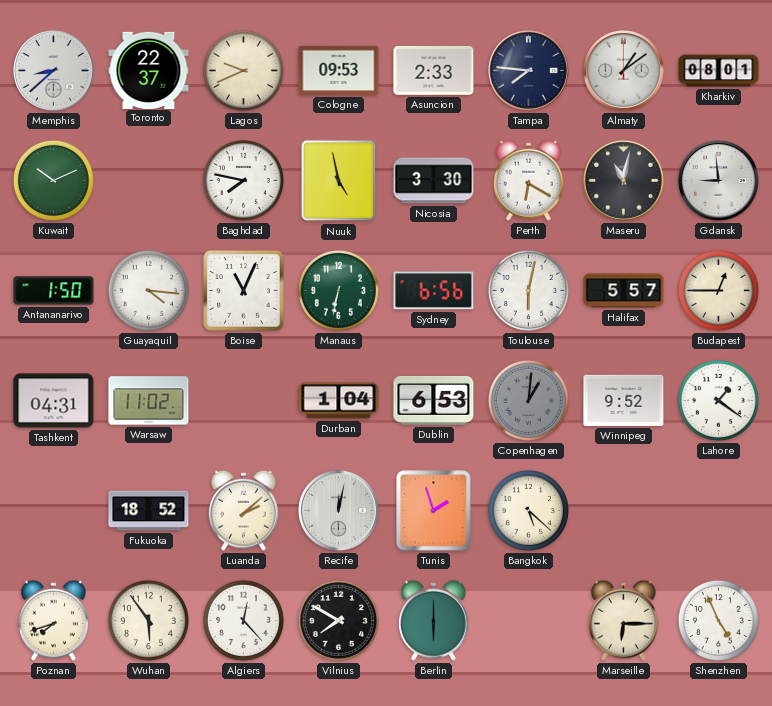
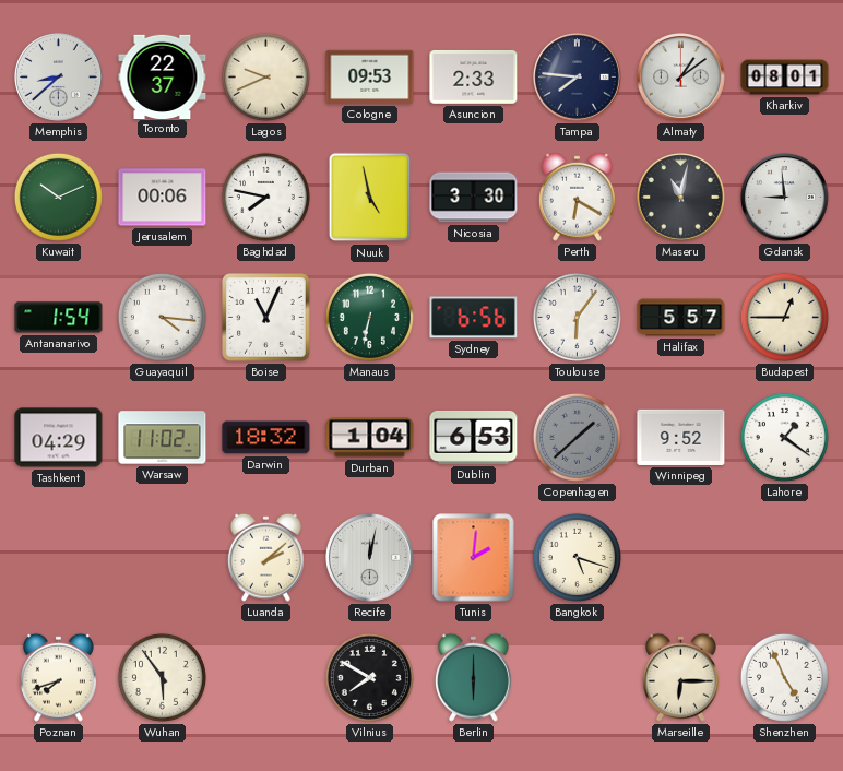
Jerusalem: none -> 00:06 (163, 198)
Antananarivo: 1:50 -> 1:54 (59, 318)
Toulouse: 6:02 -> 6:06 (577, 317)
Tashkent: 04:31 -> 04:29 (59, 438)
Darwin: none -> 18:32 (266, 438)
Copenhagen: 1:01 -> 1:38 (577, 437)
Fukuoka: 18:52 -> none (149, 511)
Tunis: 1:57 -> 2:01 (474, 558)
Bangkok: 5:22 -> 5:18 (577, 557)
Algiers: 12:23 -> none (243, 620)
